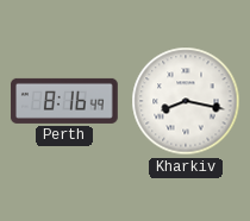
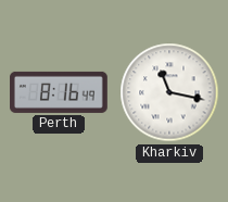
Kharkiv: 8:17 -> 11:17 (169, 92)
